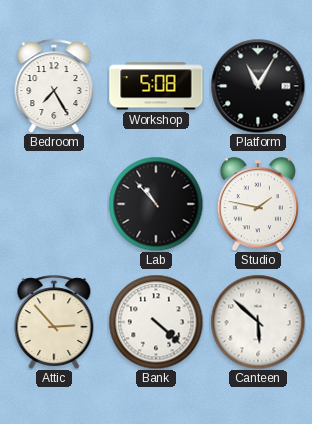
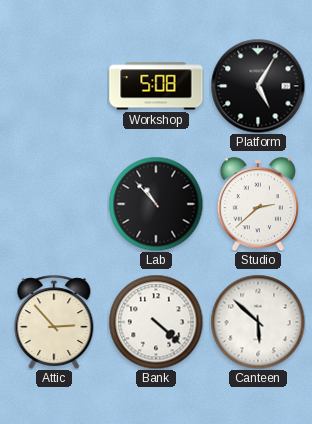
Bedroom: 7:25 -> none (54, 86)
Platform: 11:05 -> 5:05 (258, 86)
Studio: 1:47 -> 2:38 (258, 204)
